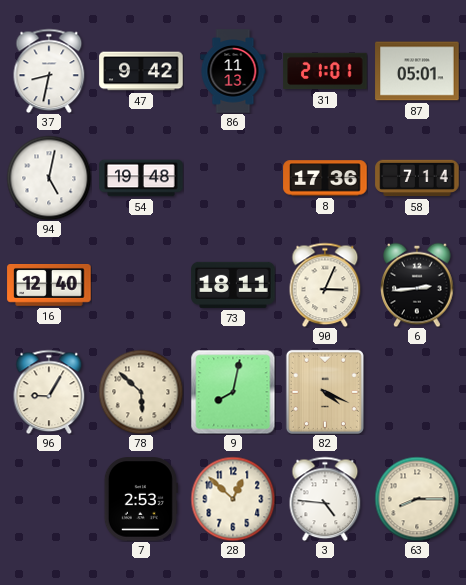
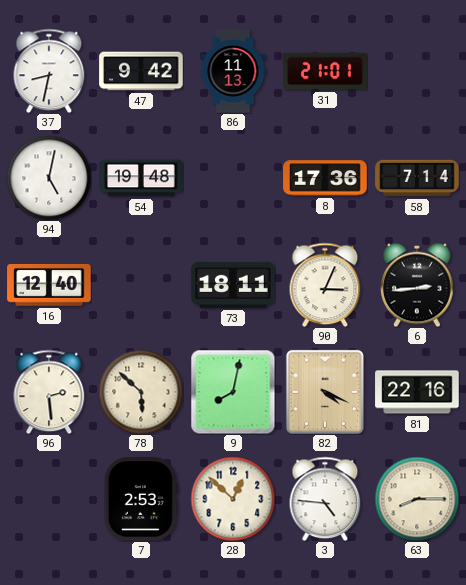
87: 05:01 -> none (417, 71)
96: 9:05 -> 2:29 (49, 392)
81: none -> 22:16 (417, 392)
